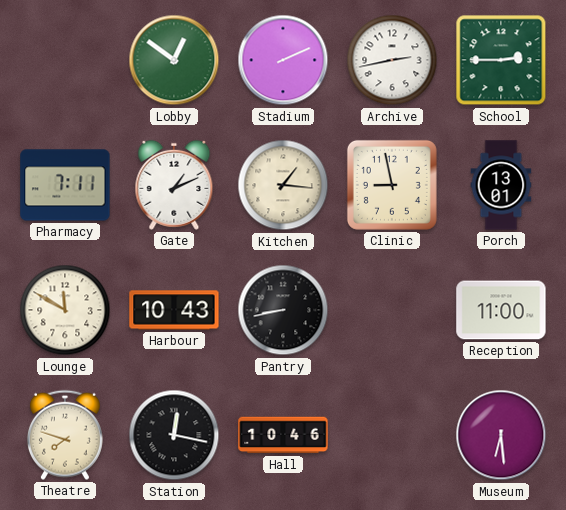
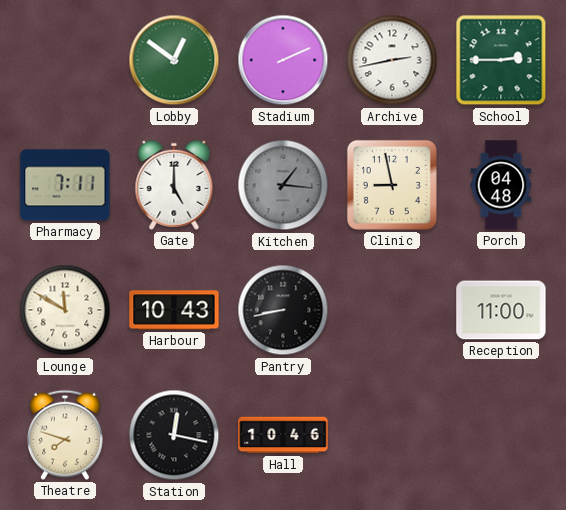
Gate: 1:11 -> 5:00 (174, 185)
Kitchen dial: cream -> grey (283, 185)
Porch: 13:01 -> 04:48 (501, 185)
Museum: 6:29 -> none (501, 435)
